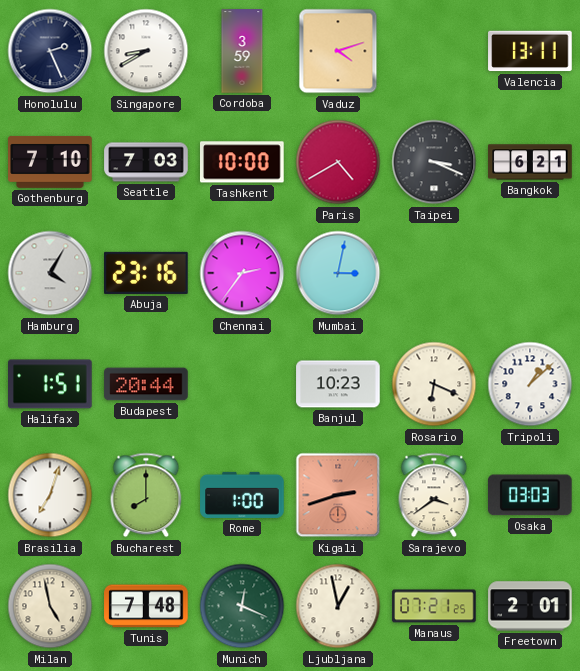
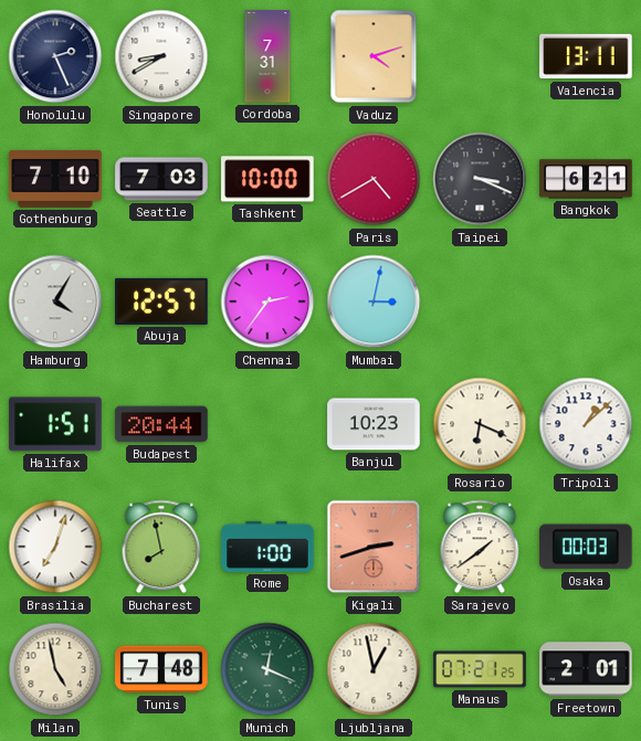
Cordoba: 3:59 -> 7:31 (267, 56)
Abuja: 23:16 -> 12:57 (161, 301)
Bucharest: 8:00 -> 7:58 (161, 547)
Sarajevo: 3:39 -> 1:39 (480, 547)
Osaka: 03:03 -> 00:03 (586, 547)
